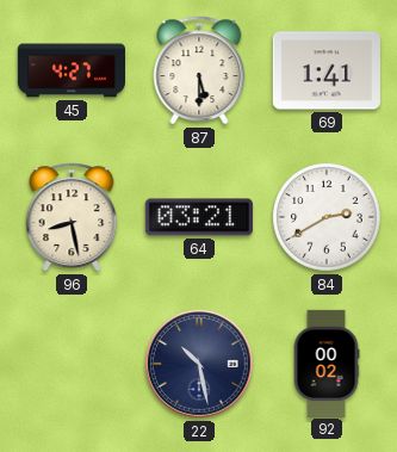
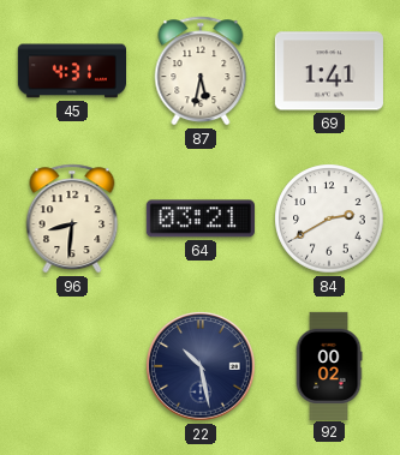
45: 4:27 -> 4:31 (71, 71)
87: 5:30 -> 5:32 (201, 71)
96: 8:28 -> 8:31 (72, 218)
